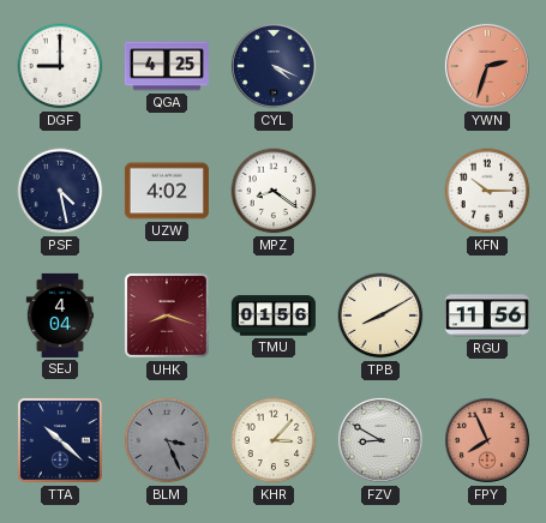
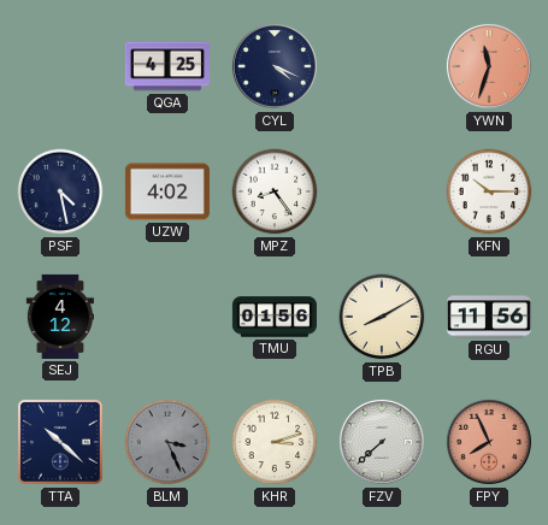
DGF: 9:00 -> none (60, 66)
YWN: 2:33 -> 11:33 (489, 66)
MPZ: 8:21 -> 8:24 (275, 191)
SEJ: 4:04 -> 4:12 (59, 317)
UHK: 8:18 -> none (167, 315)
KHR: 3:07 -> 3:12 (275, 442)
FZV: 8:50 -> 7:38 (382, 442)
